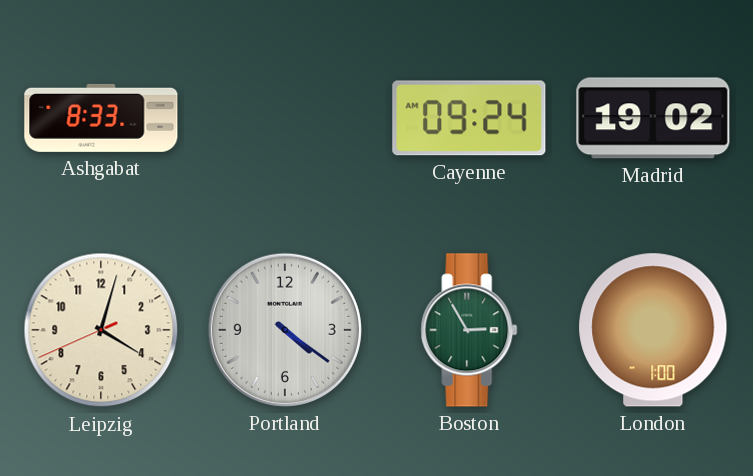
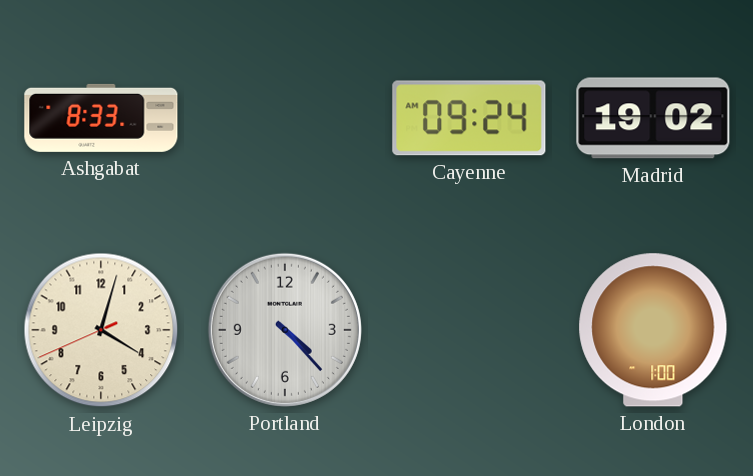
Portland: 4:21 -> 4:23 (285, 330)
Boston: 2:55 -> none (469, 330)
